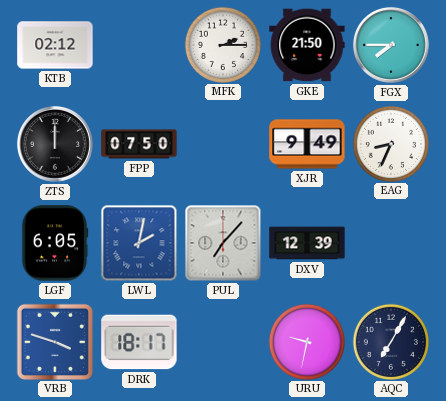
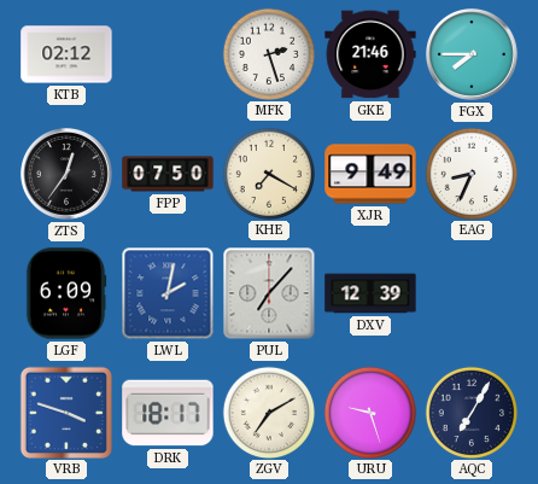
MFK: 2:15 -> 2:27 (268, 53)
GKE: 21:50 -> 21:46 (370, 54)
ZTS: 12:00 -> 12:36 (66, 174)
KHE: none -> 7:20 (268, 173)
LGF: 6:05 -> 6:09 (66, 293)
ZGV: none -> 7:10 (268, 412)
URU: 9:32 -> 9:27 (369, 412)
